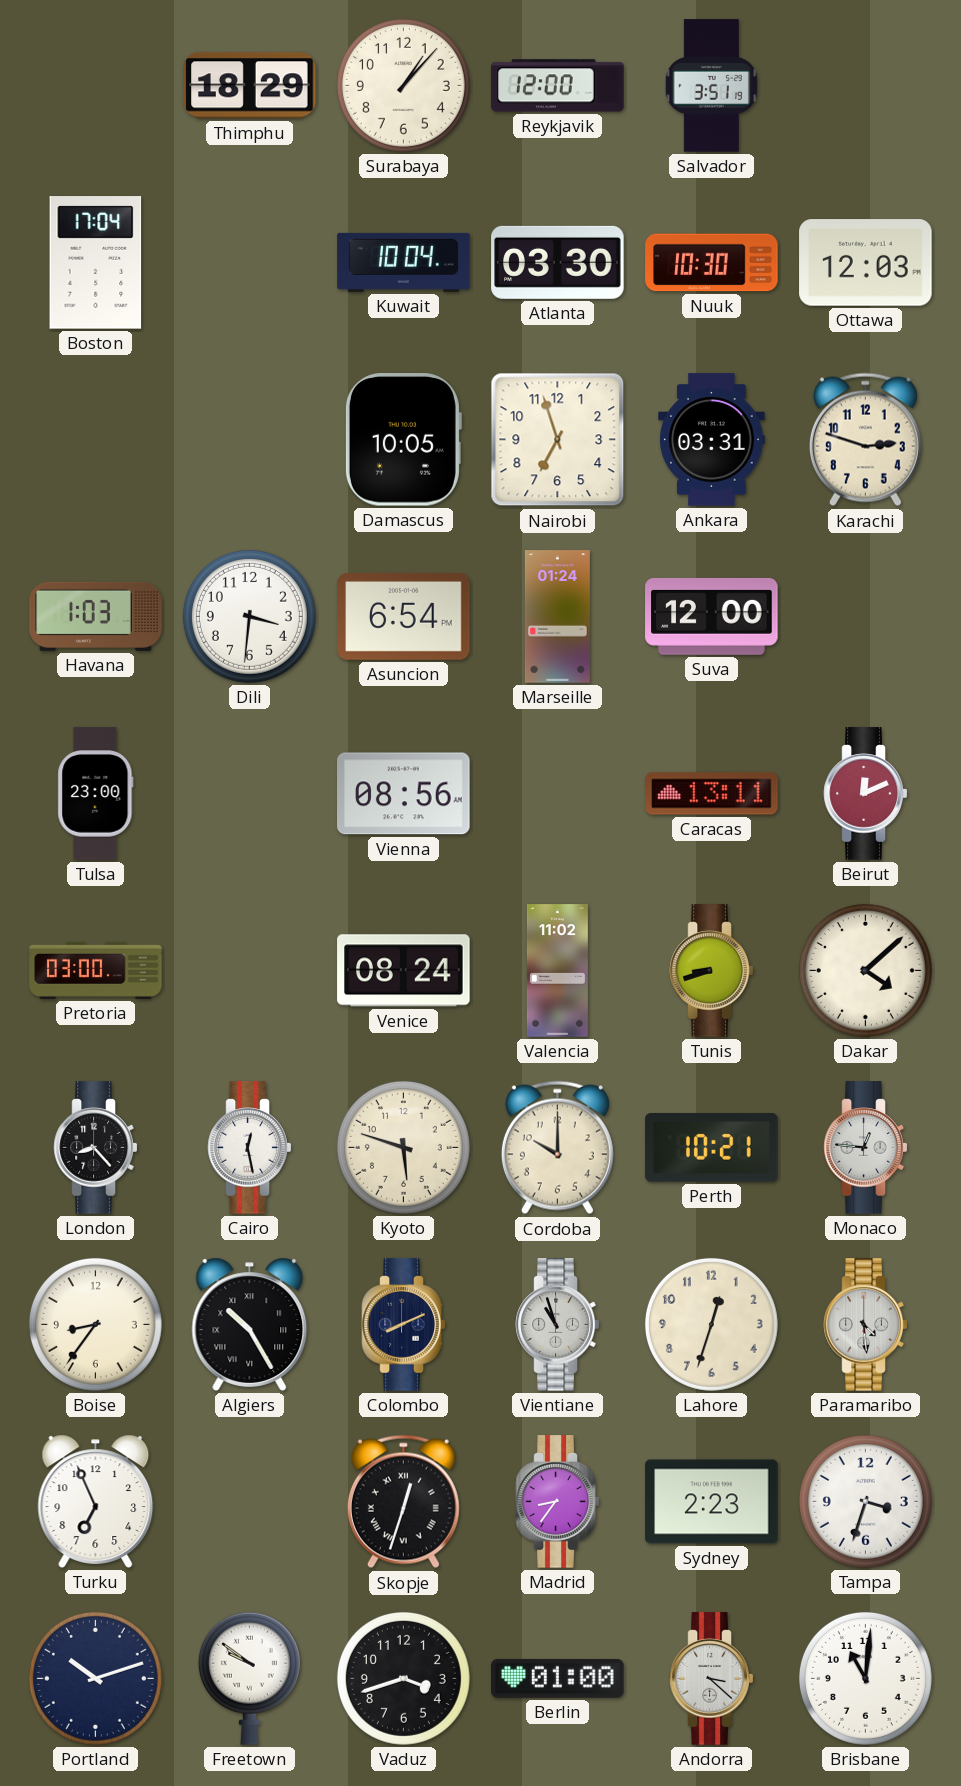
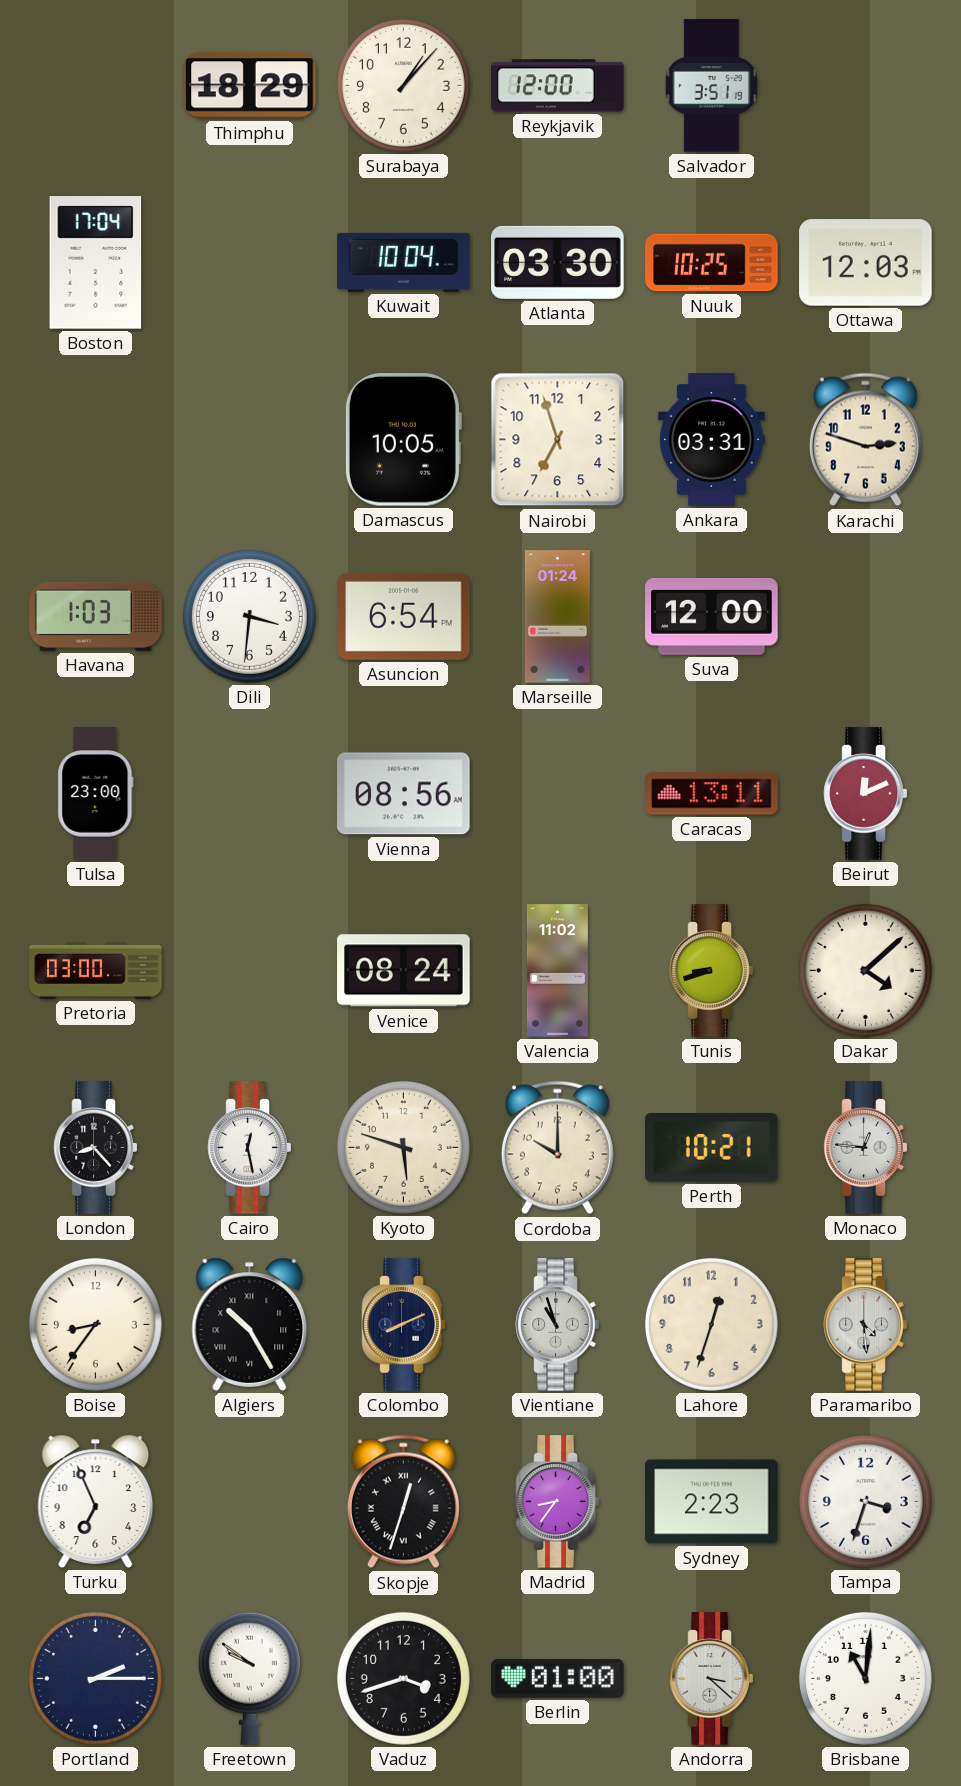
Nuuk: 10:30 -> 10:25 (712, 263)
Portland: 10:12 -> 2:15 (95, 1678)
